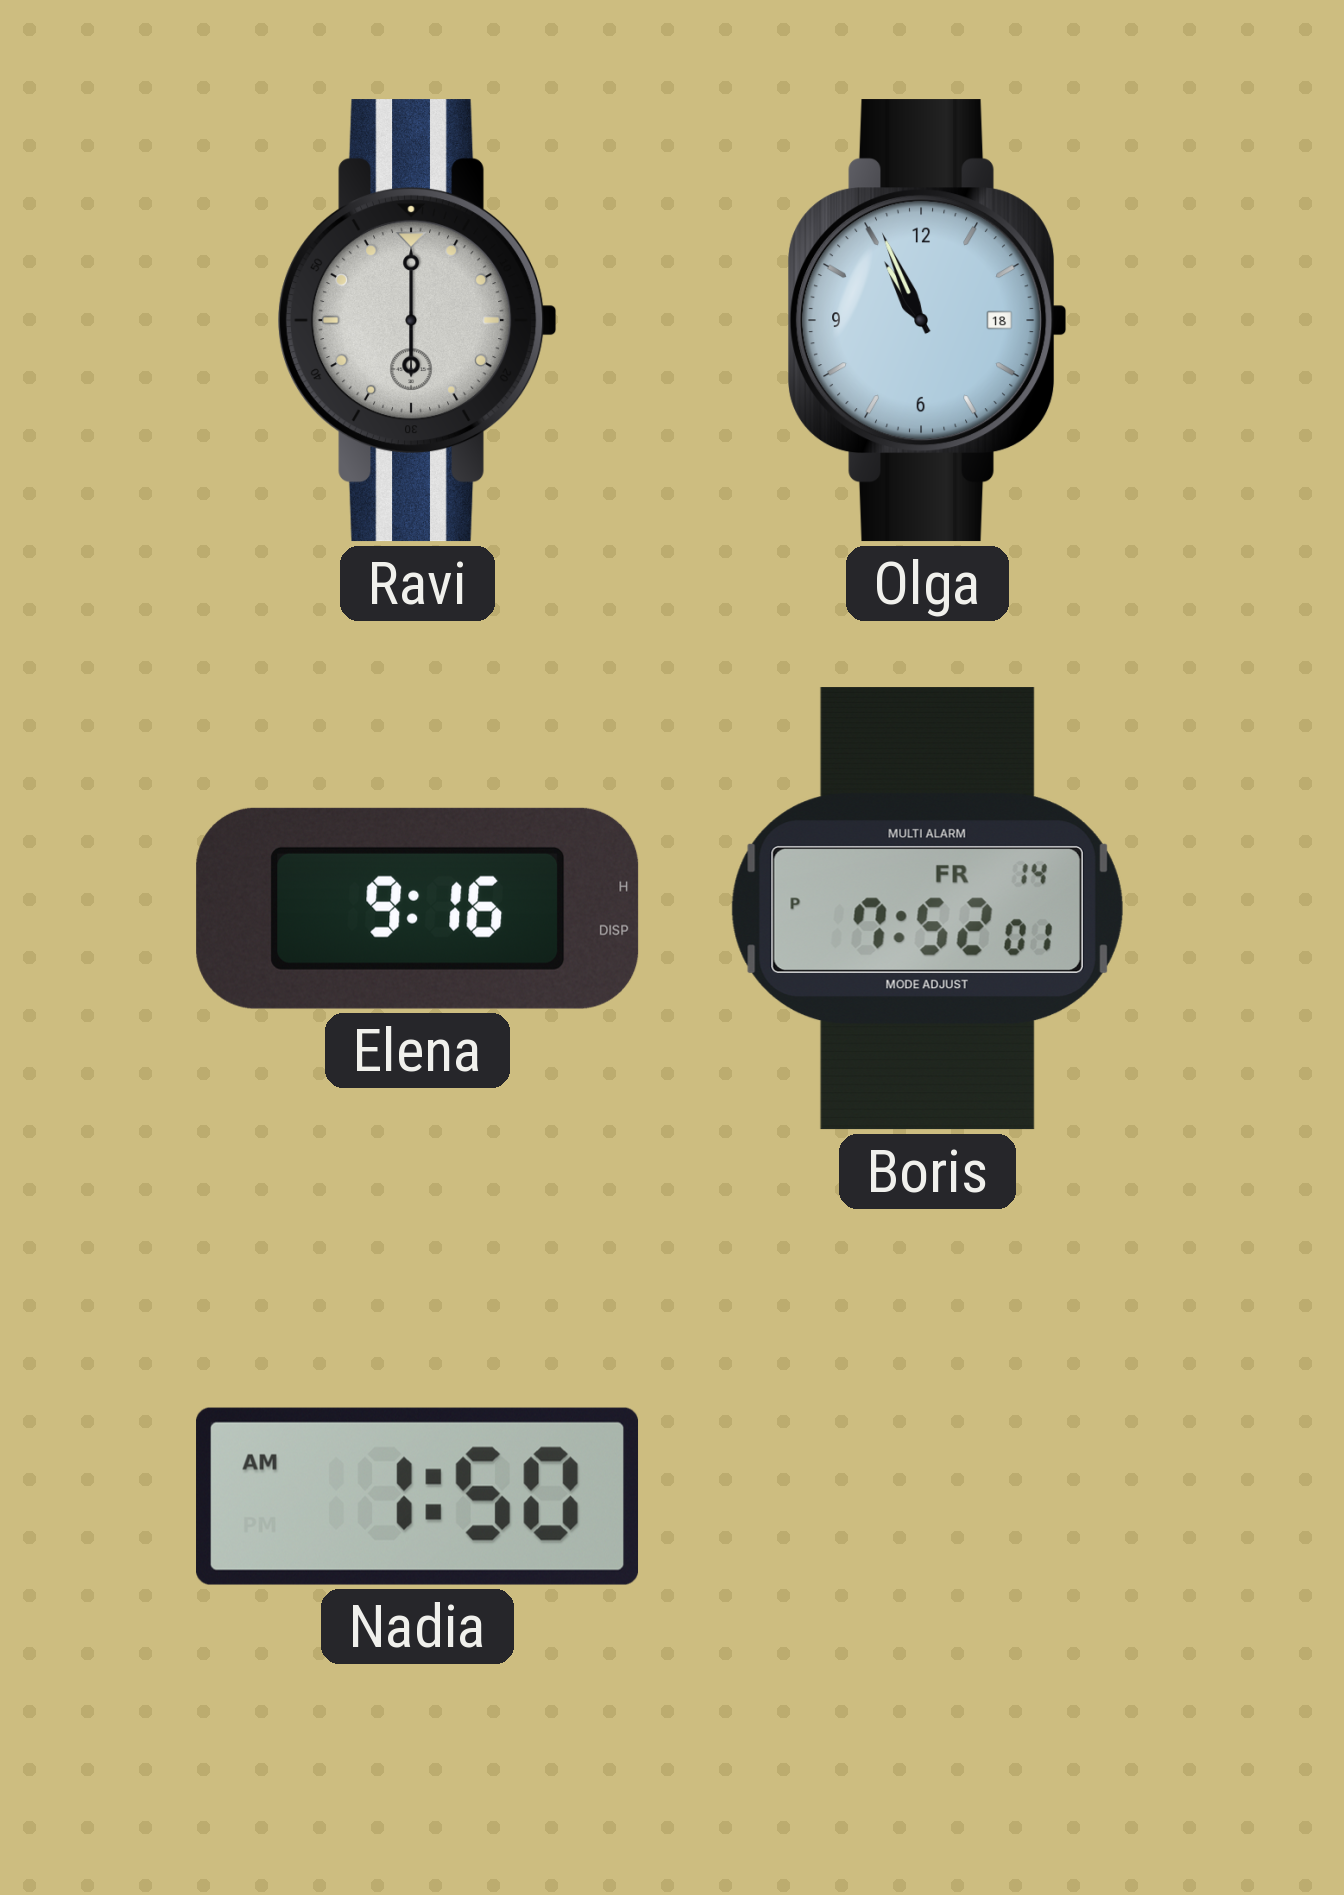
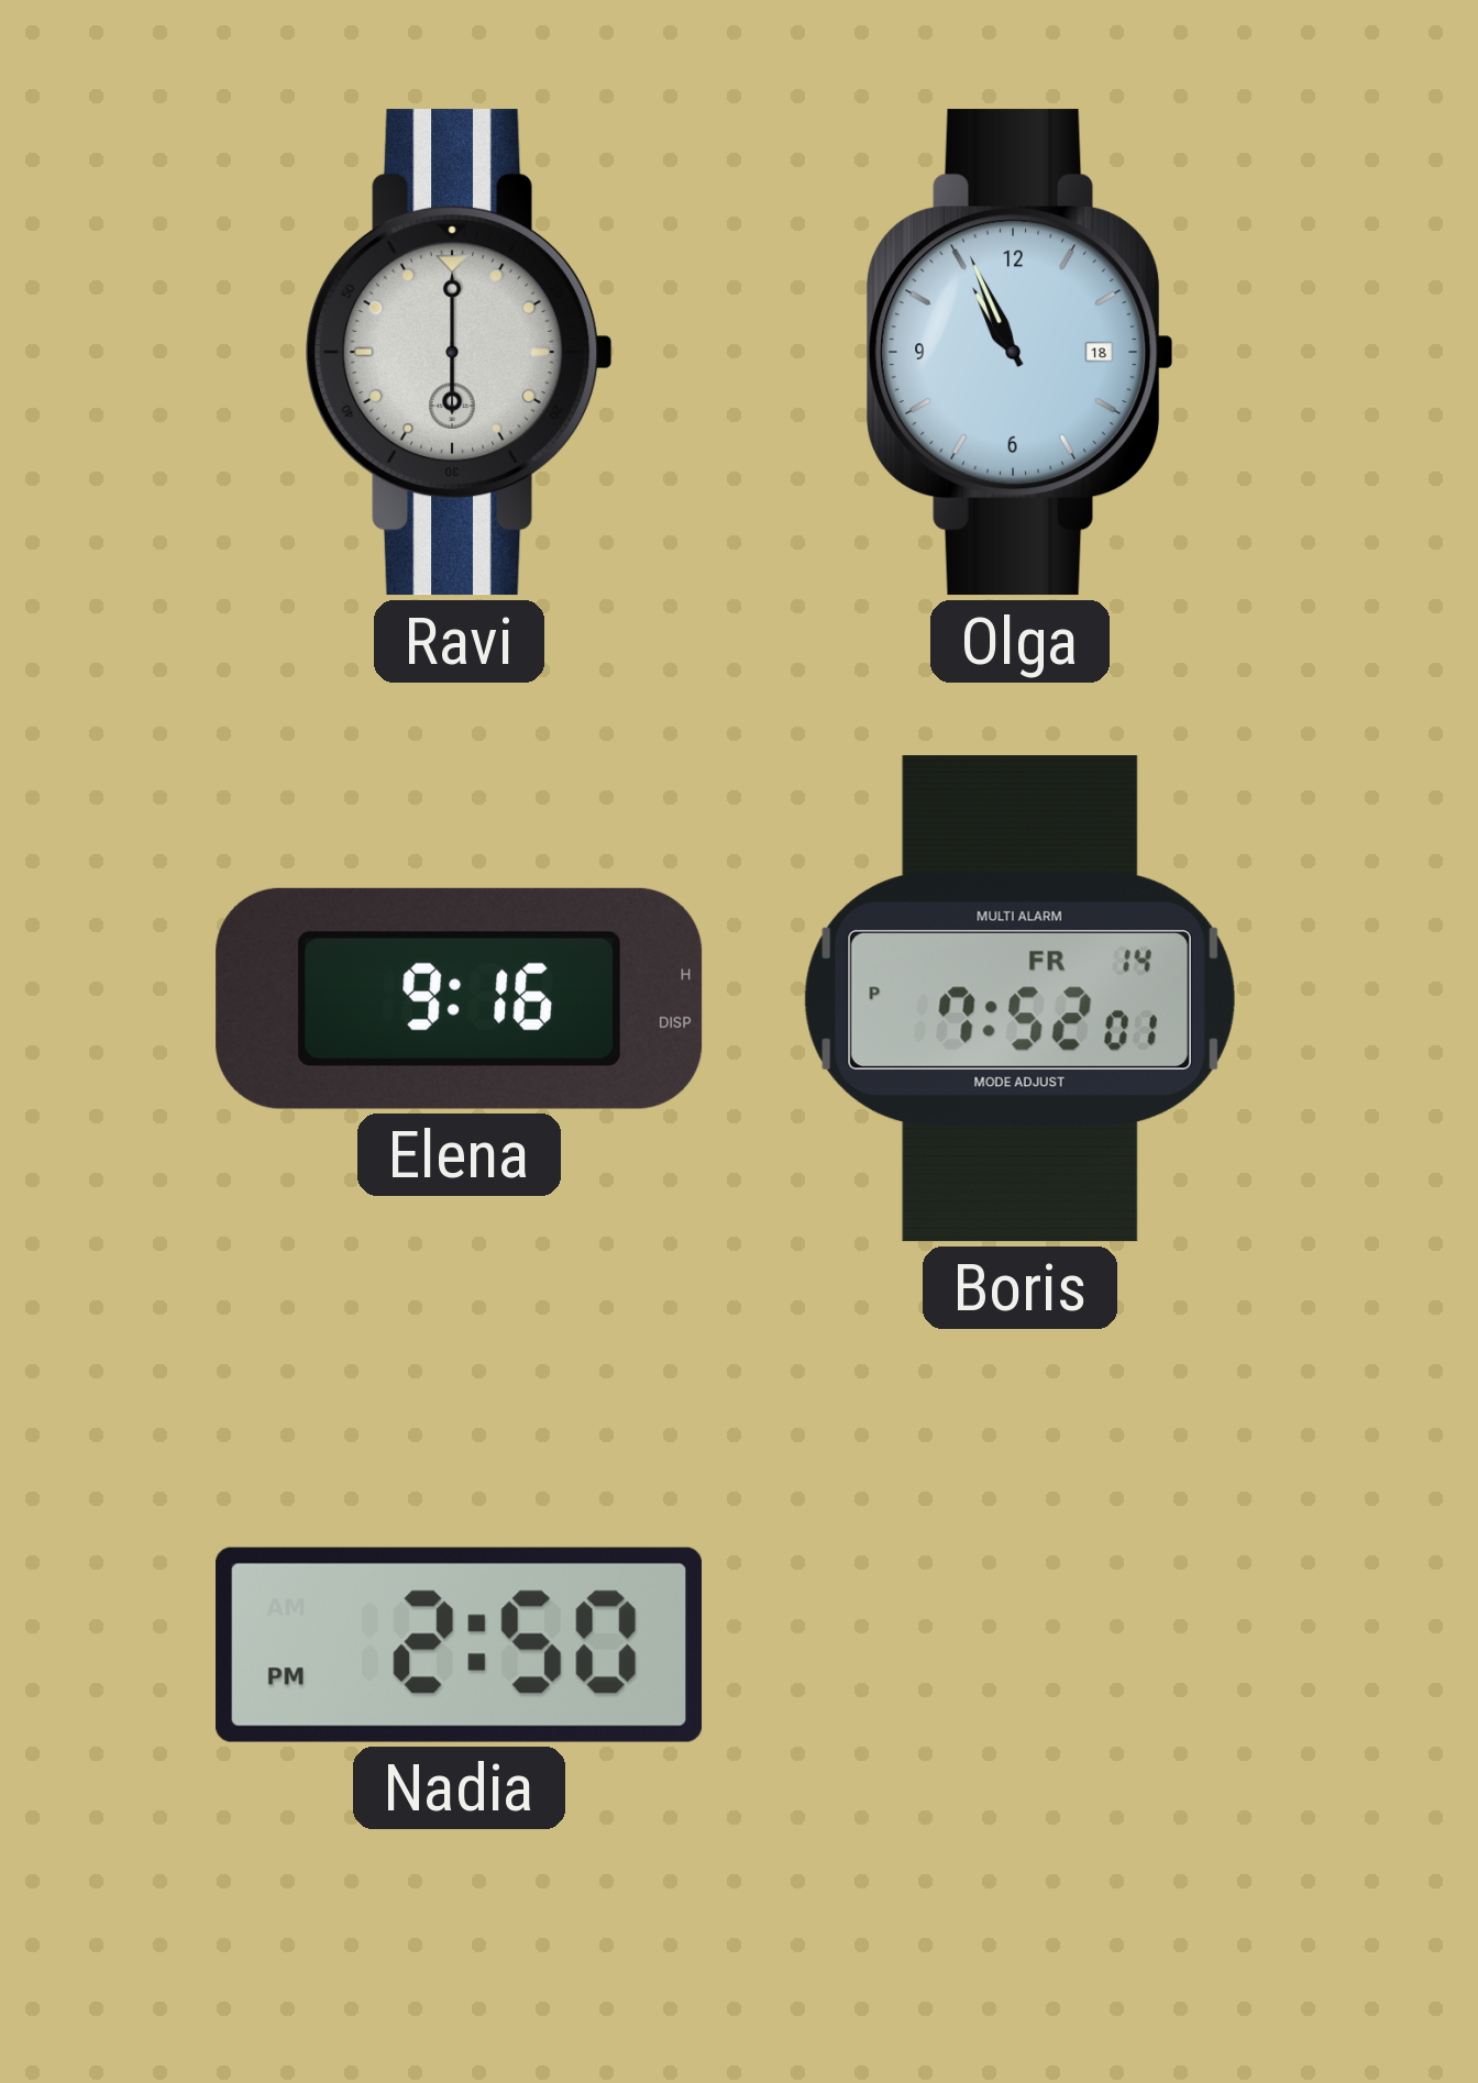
Nadia: 1:50 -> 2:50 (460, 1644)
